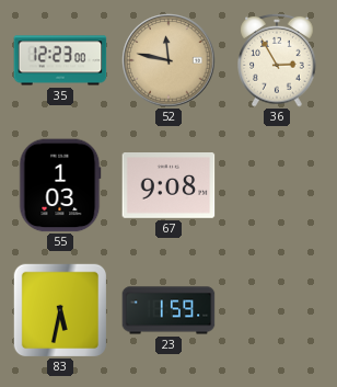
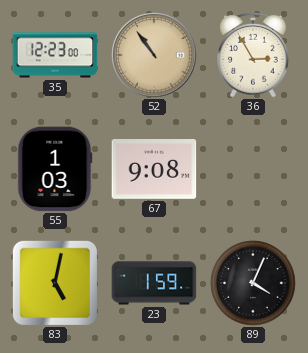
52: 11:47 -> 10:54 (154, 55)
83: 5:32 -> 5:02 (54, 282)
89: none -> 4:04 (253, 283)
